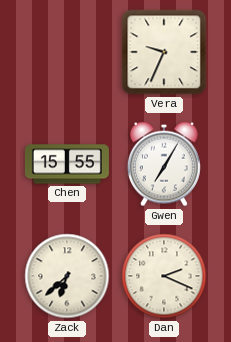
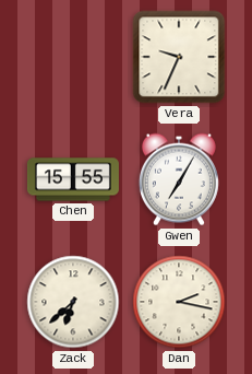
Dan: 2:19 -> 2:17 (179, 302)
